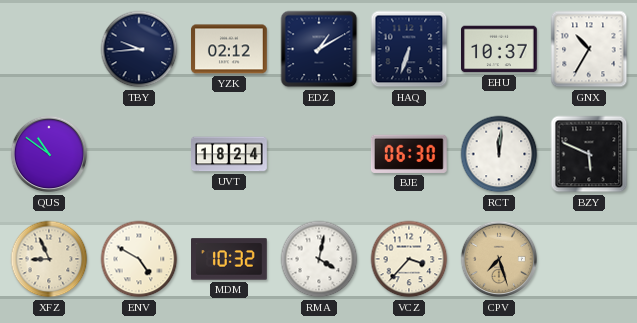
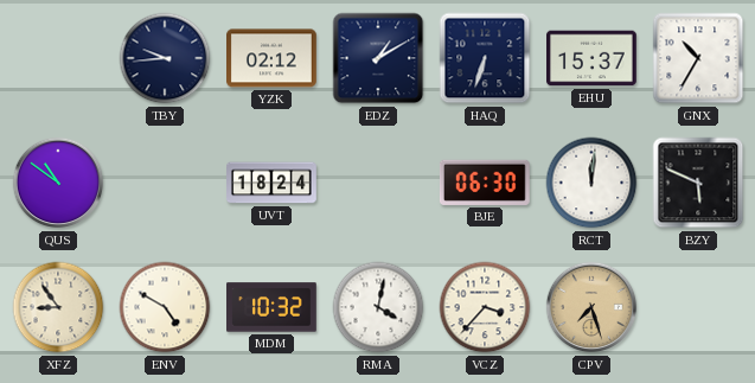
EHU: 10:37 -> 15:37 (593, 58)
XFZ: 8:56 -> 8:54 (58, 307)
